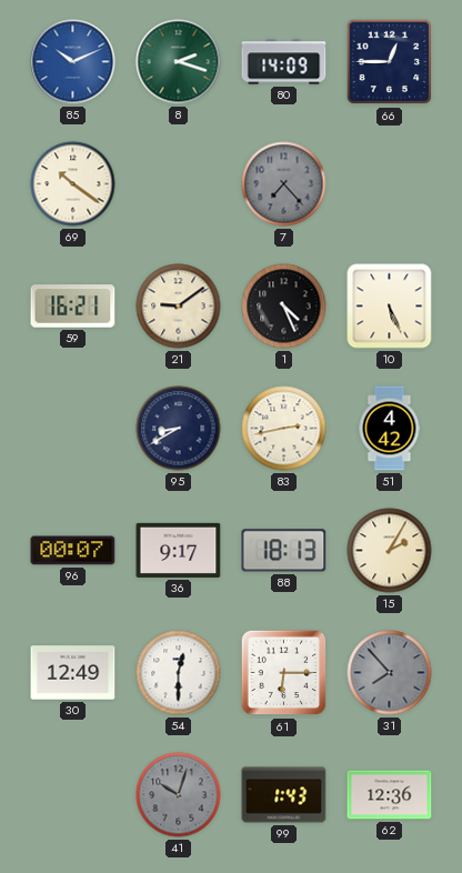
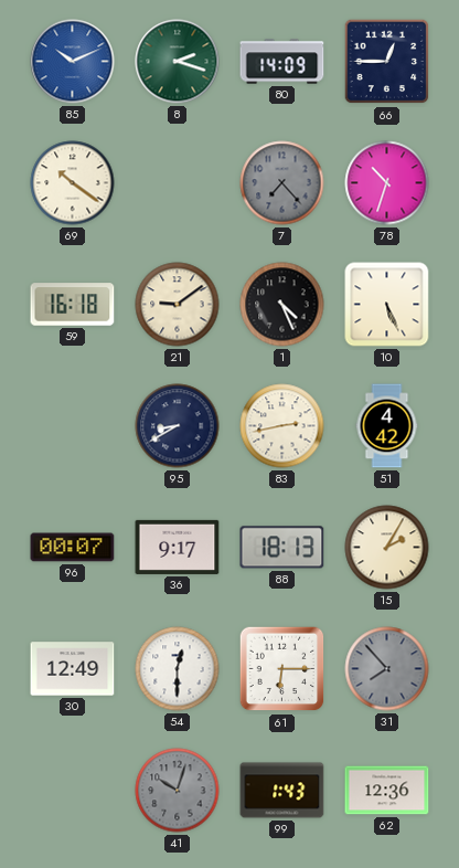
78: none -> 10:33 (387, 183)
59: 16:21 -> 16:18 (73, 305)
